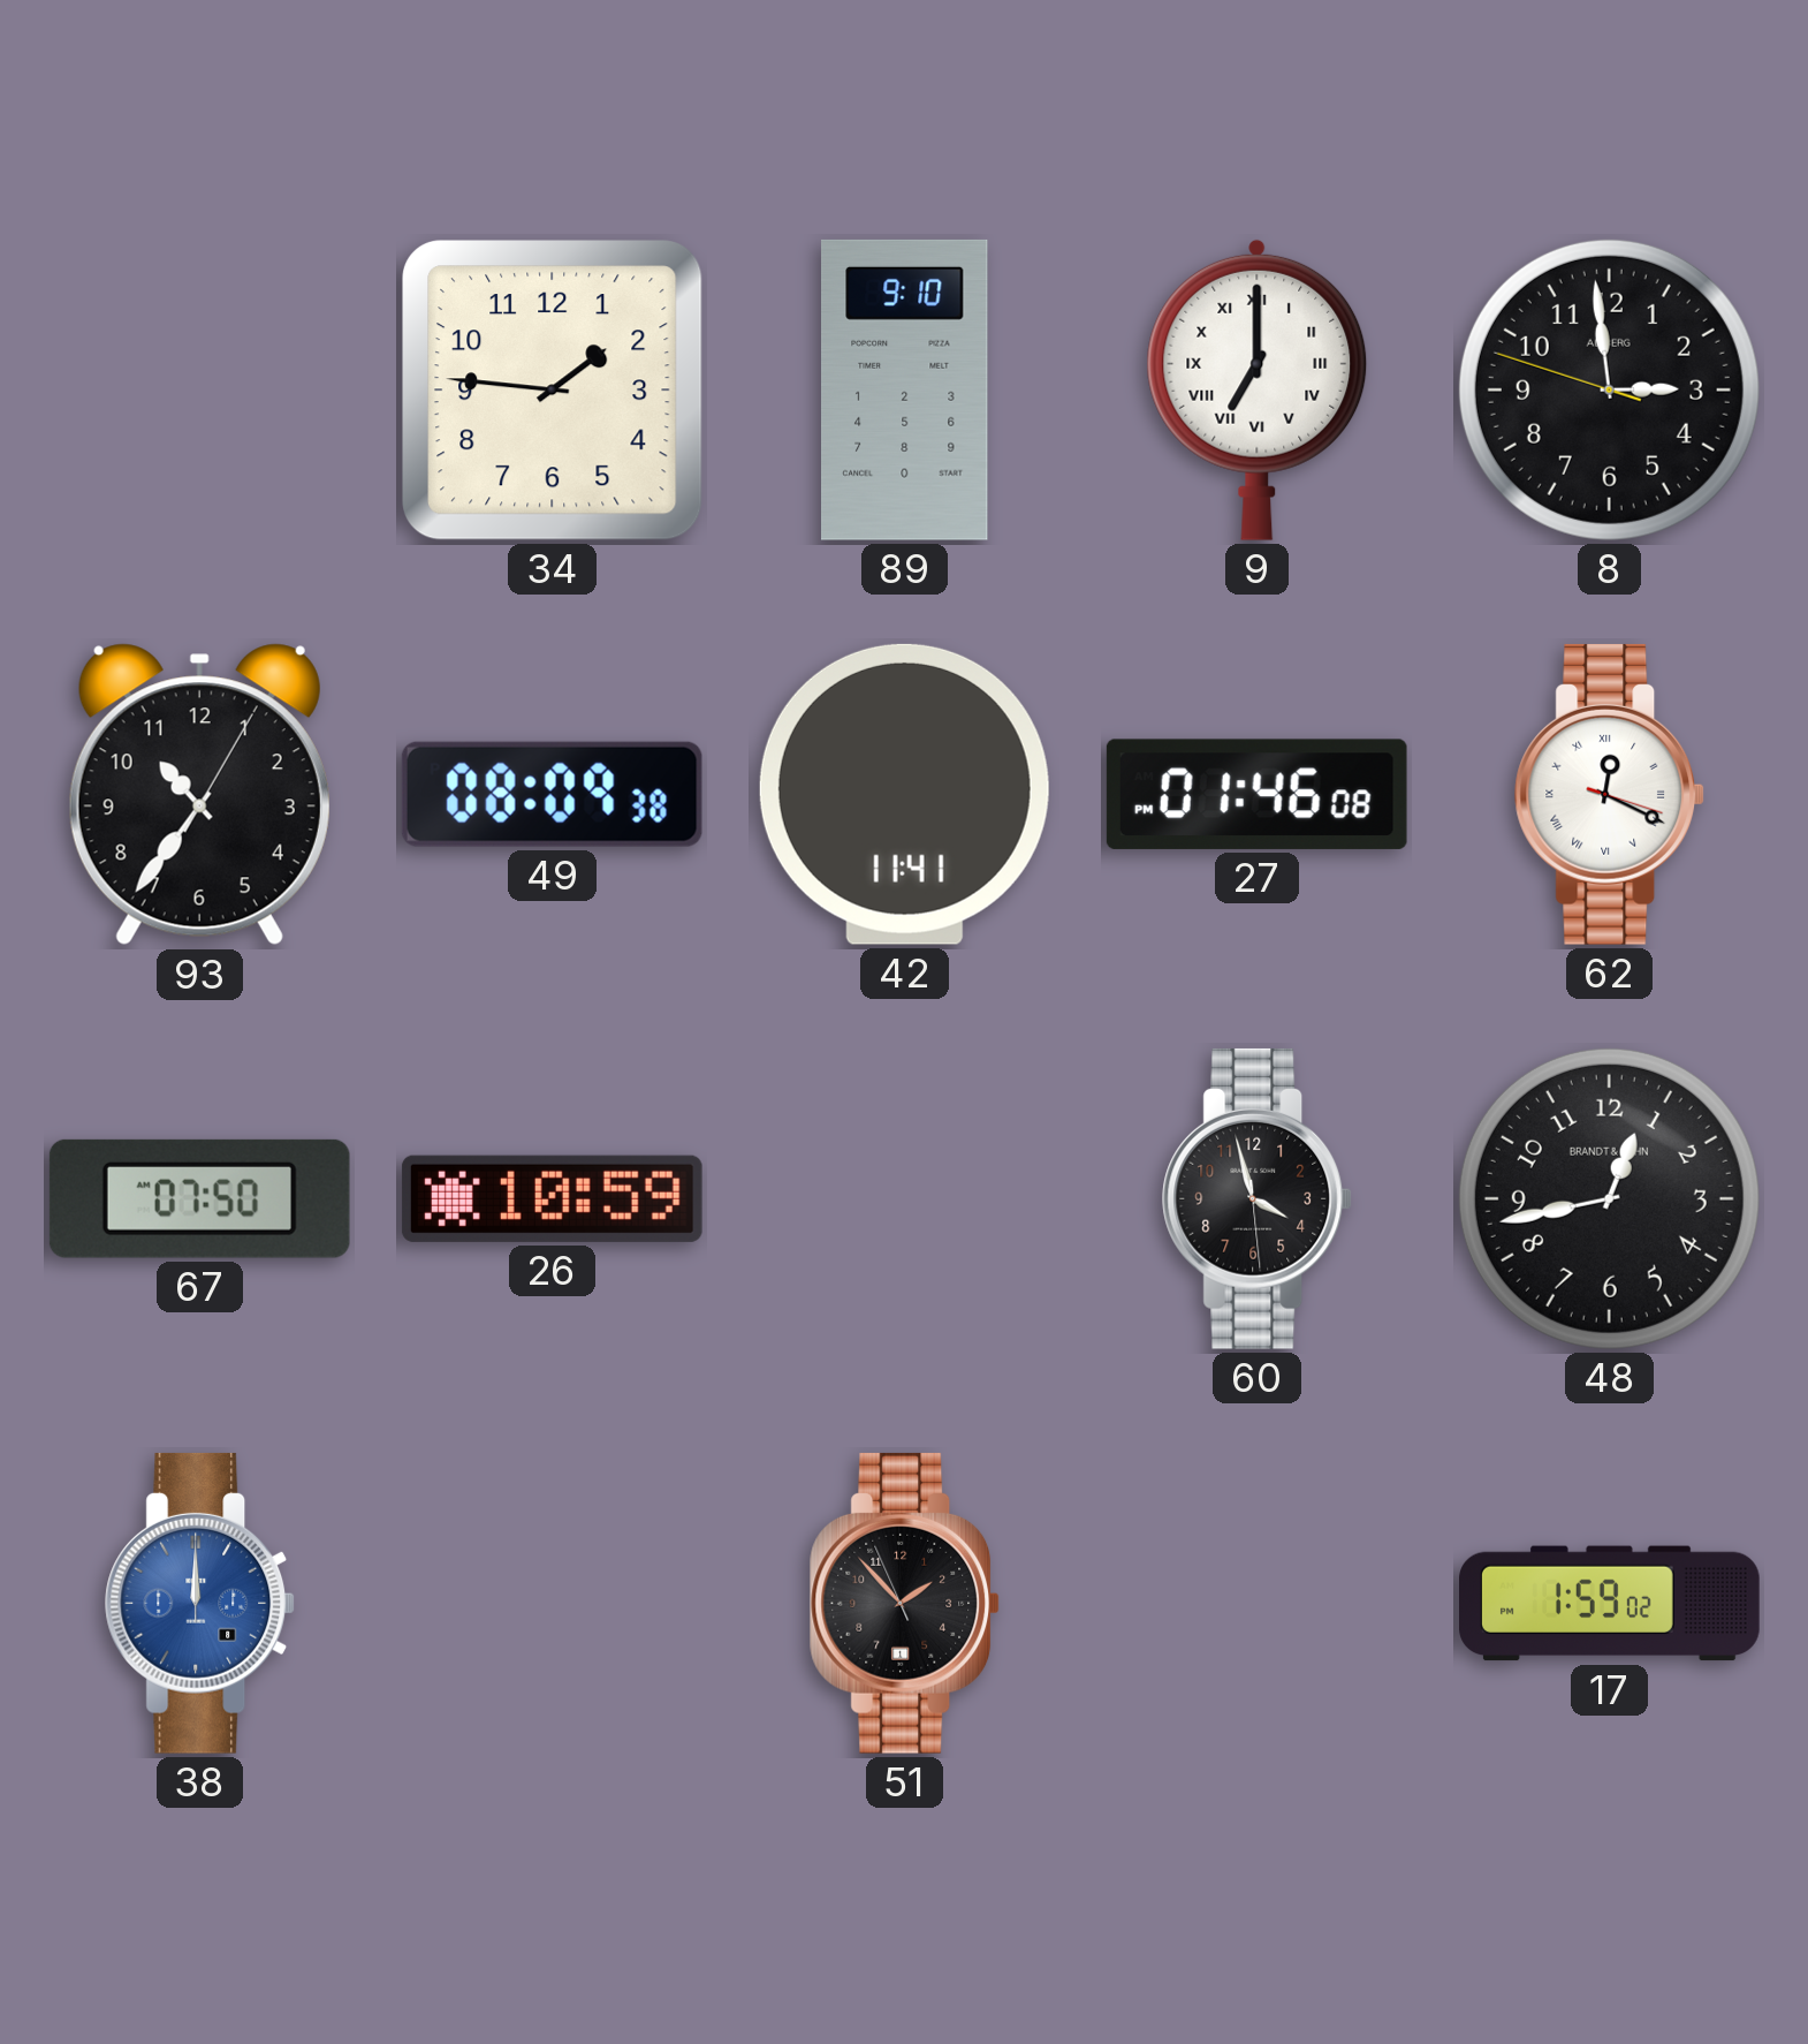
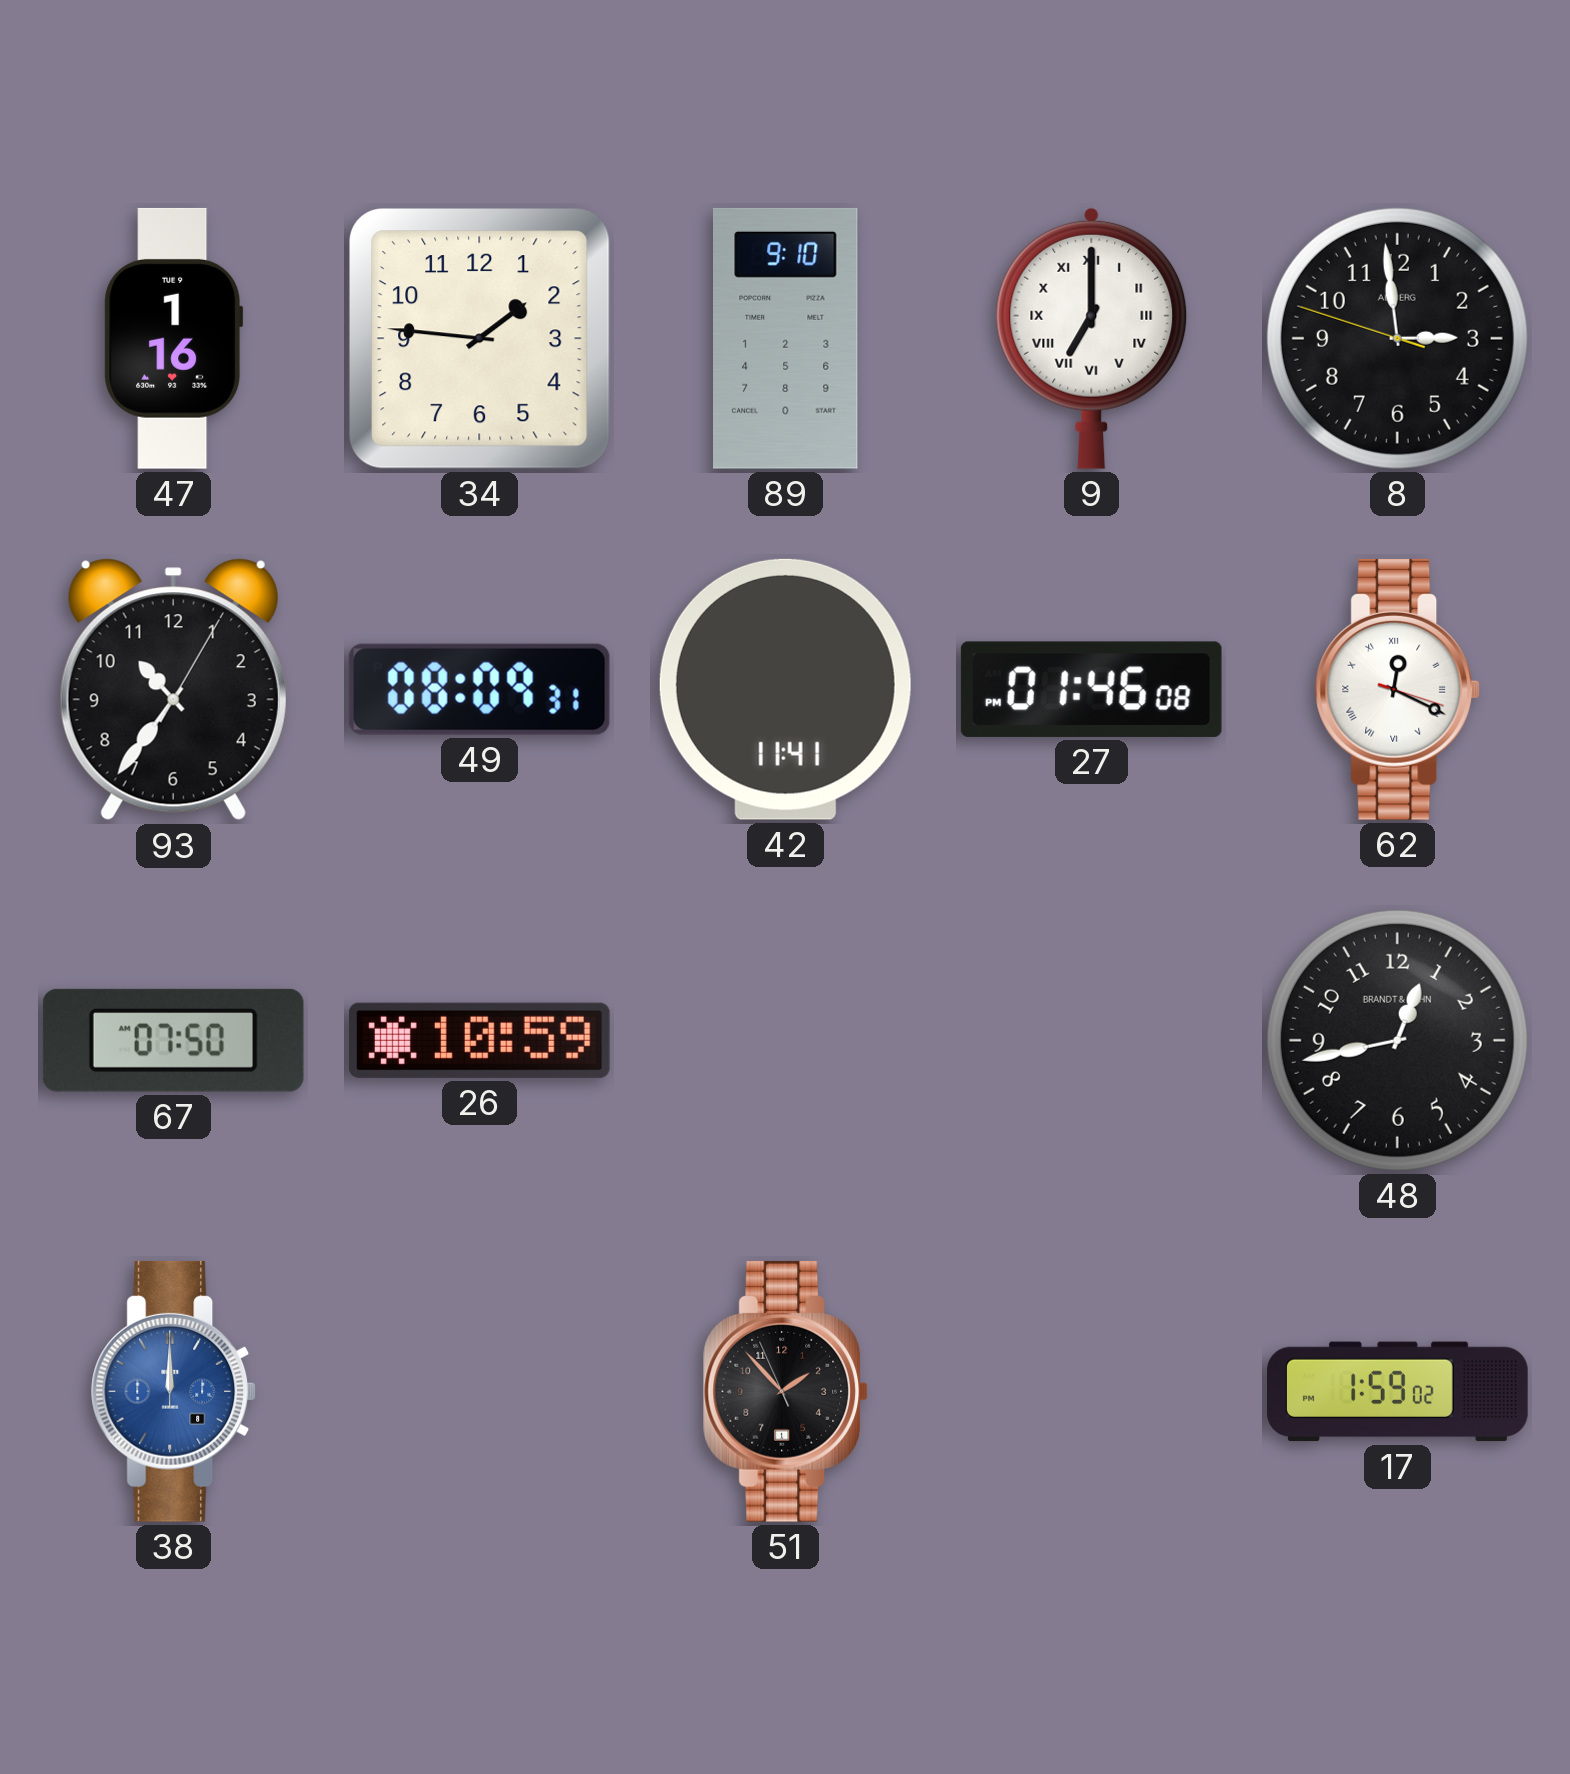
47: none -> 1:16 (174, 338)
49: 08:09:38 -> 08:09:31 (479, 689)
60: 3:57 -> none (1258, 1198)
